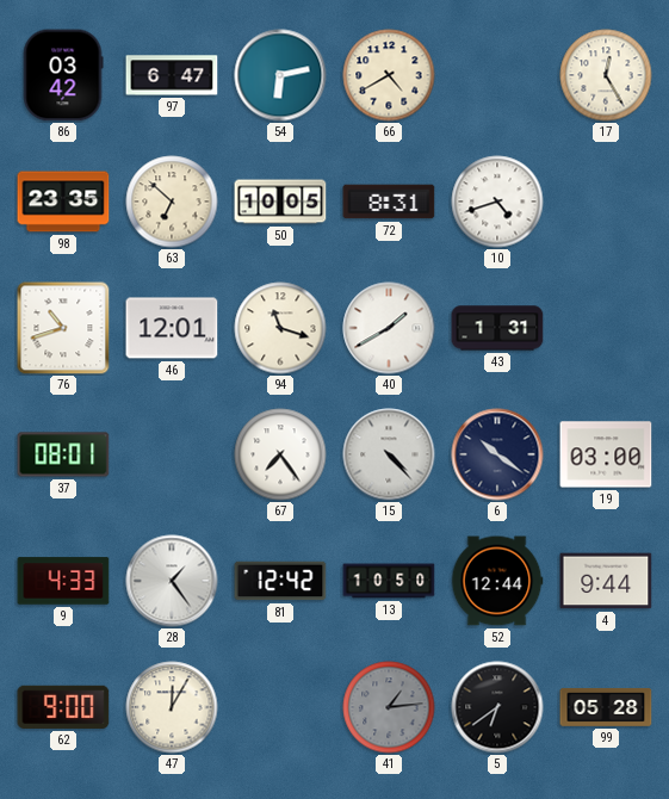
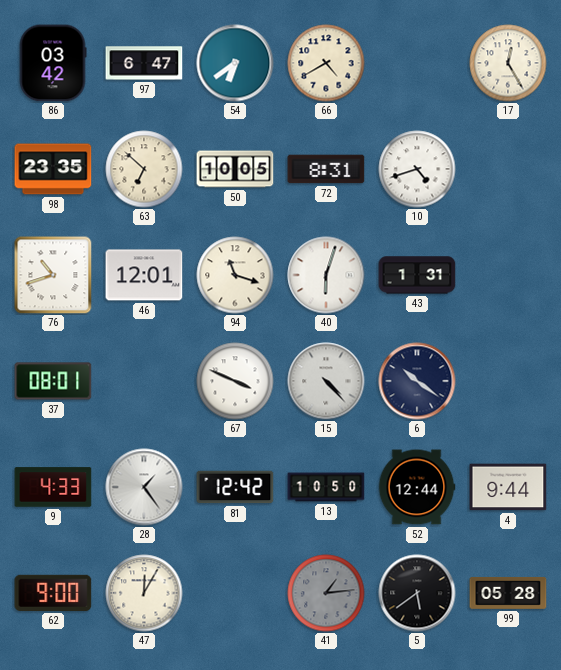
54: 6:13 -> 6:39 (235, 63)
40: 1:40 -> 6:03 (326, 275)
67: 7:24 -> 3:49 (235, 381)
19: 03:00 -> none (606, 454)
5: 6:39 -> 5:39 (417, 593)
